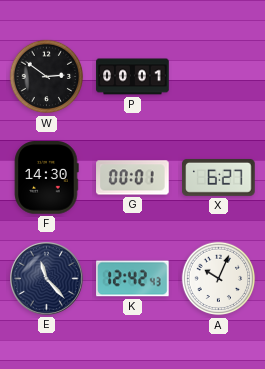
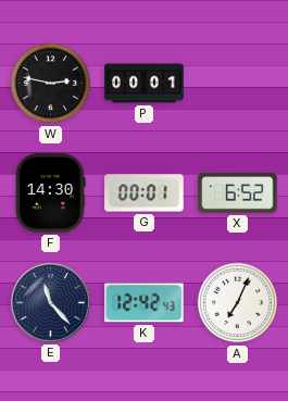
W: 2:51 -> 2:47 (51, 84)
X: 6:27 -> 6:52 (238, 192)
A: 10:04 -> 7:04 (238, 303)
